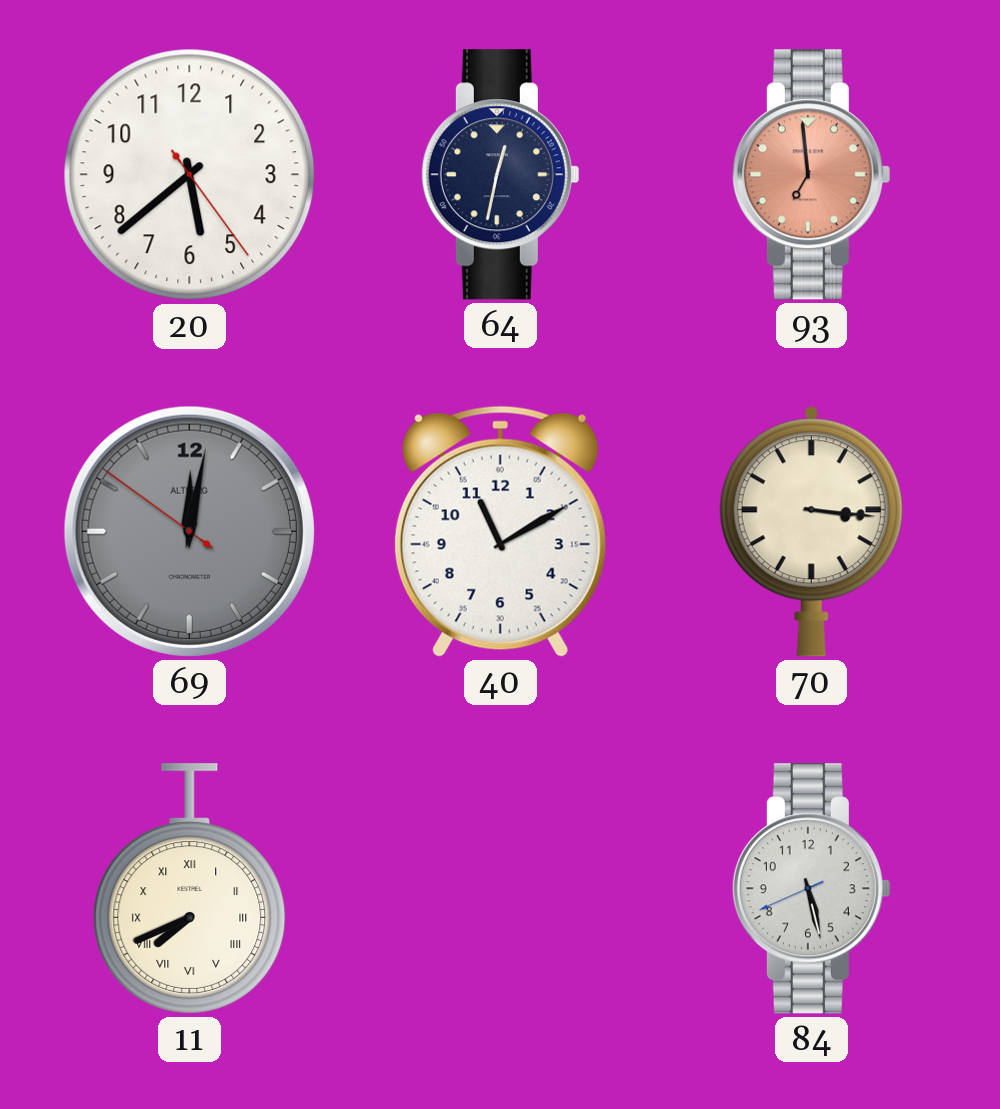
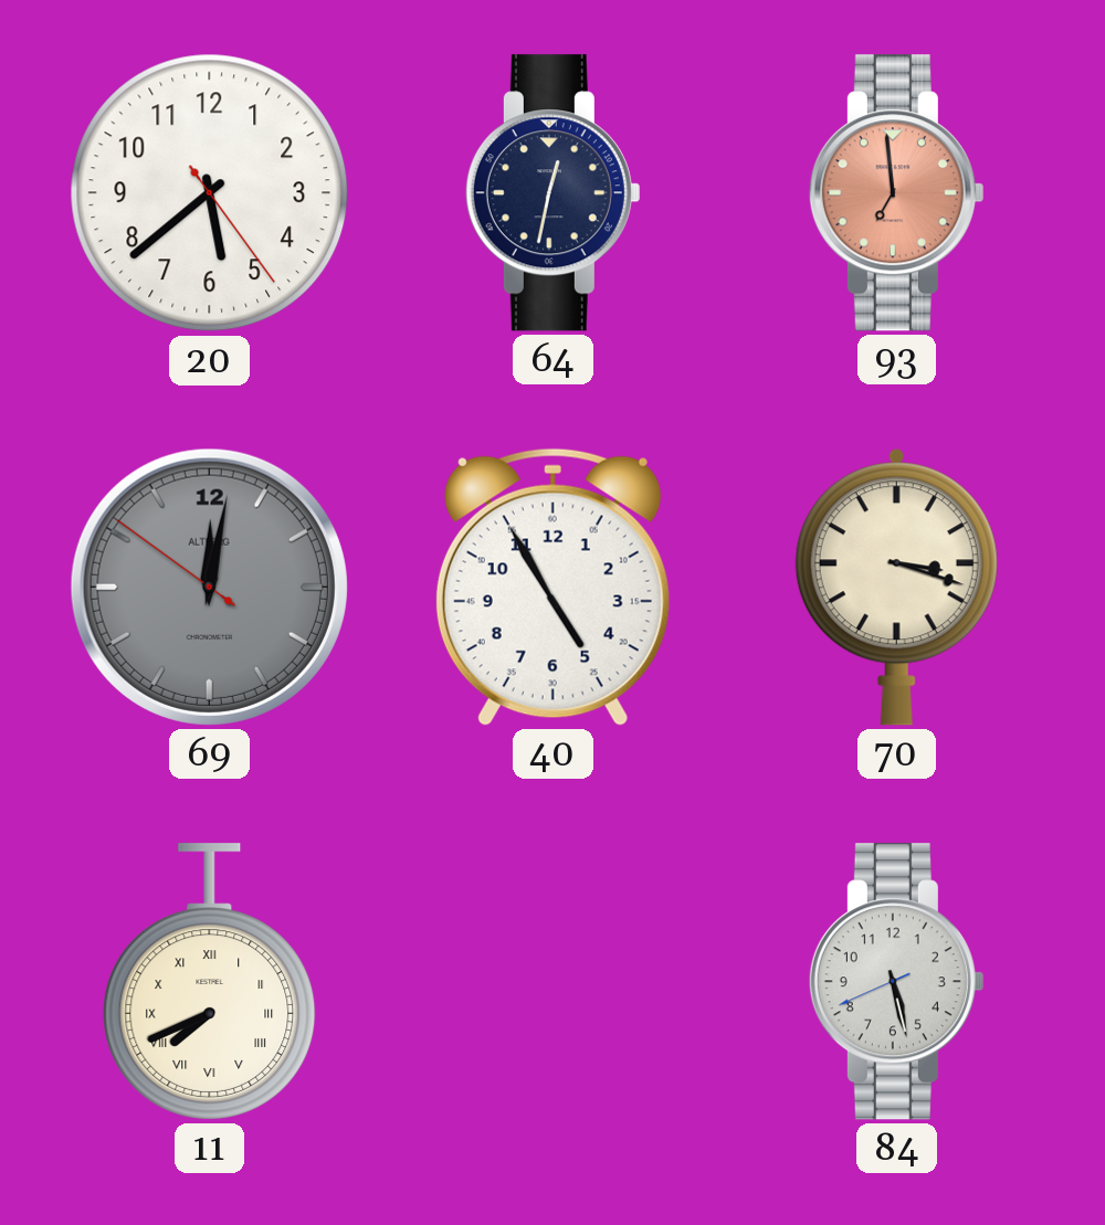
40: 11:10 -> 4:55 (552, 587)
70: 3:16 -> 3:18 (896, 587)
